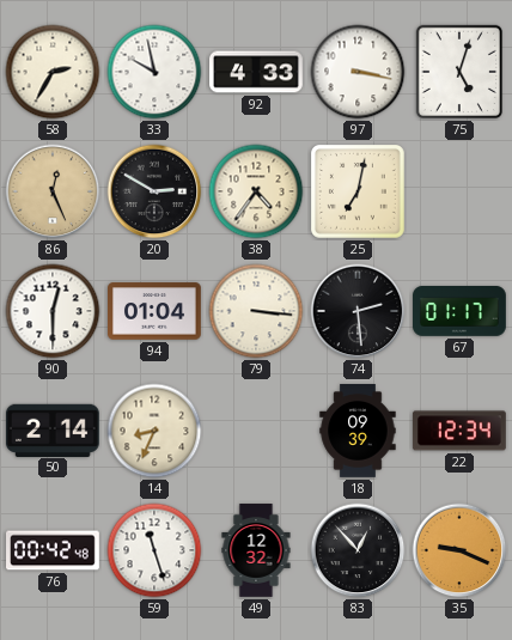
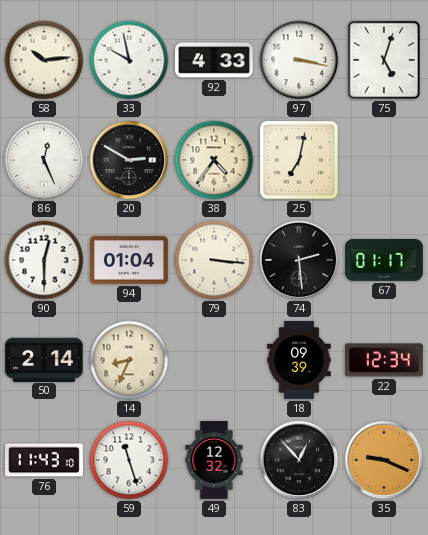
58: 2:35 -> 10:14 (44, 60)
86 dial: champagne -> white (44, 160)
76: 00:42 -> 11:43 (45, 460)
